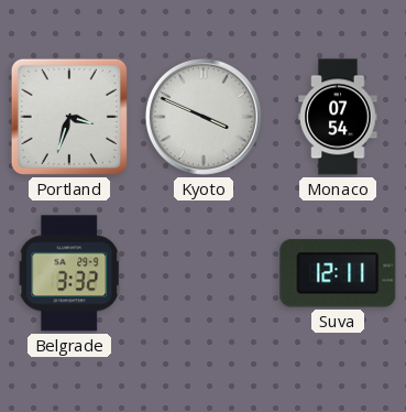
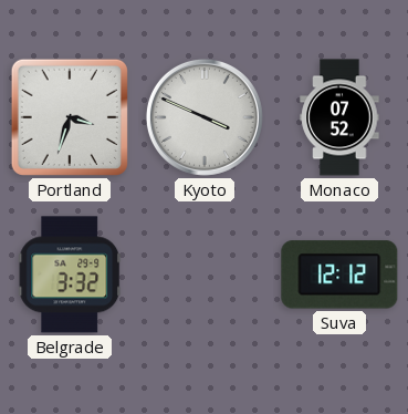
Monaco: 07:54 -> 07:52 (339, 117)
Suva: 12:11 -> 12:12 (339, 275)
